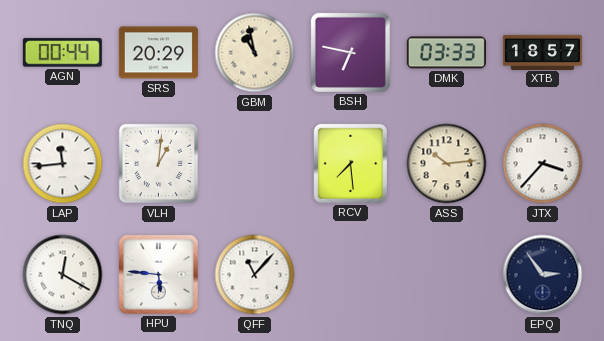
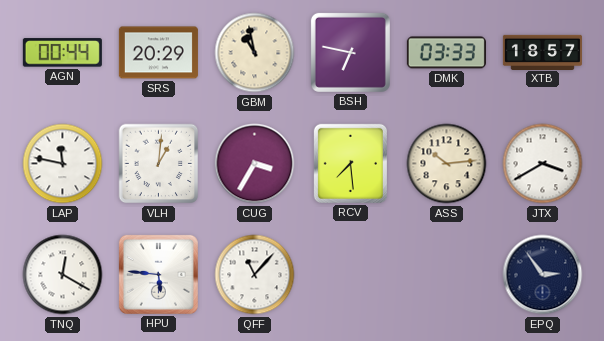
LAP: 11:44 -> 11:47 (63, 164)
CUG: none -> 3:35 (255, 164)
JTX: 3:37 -> 3:40 (543, 164)
